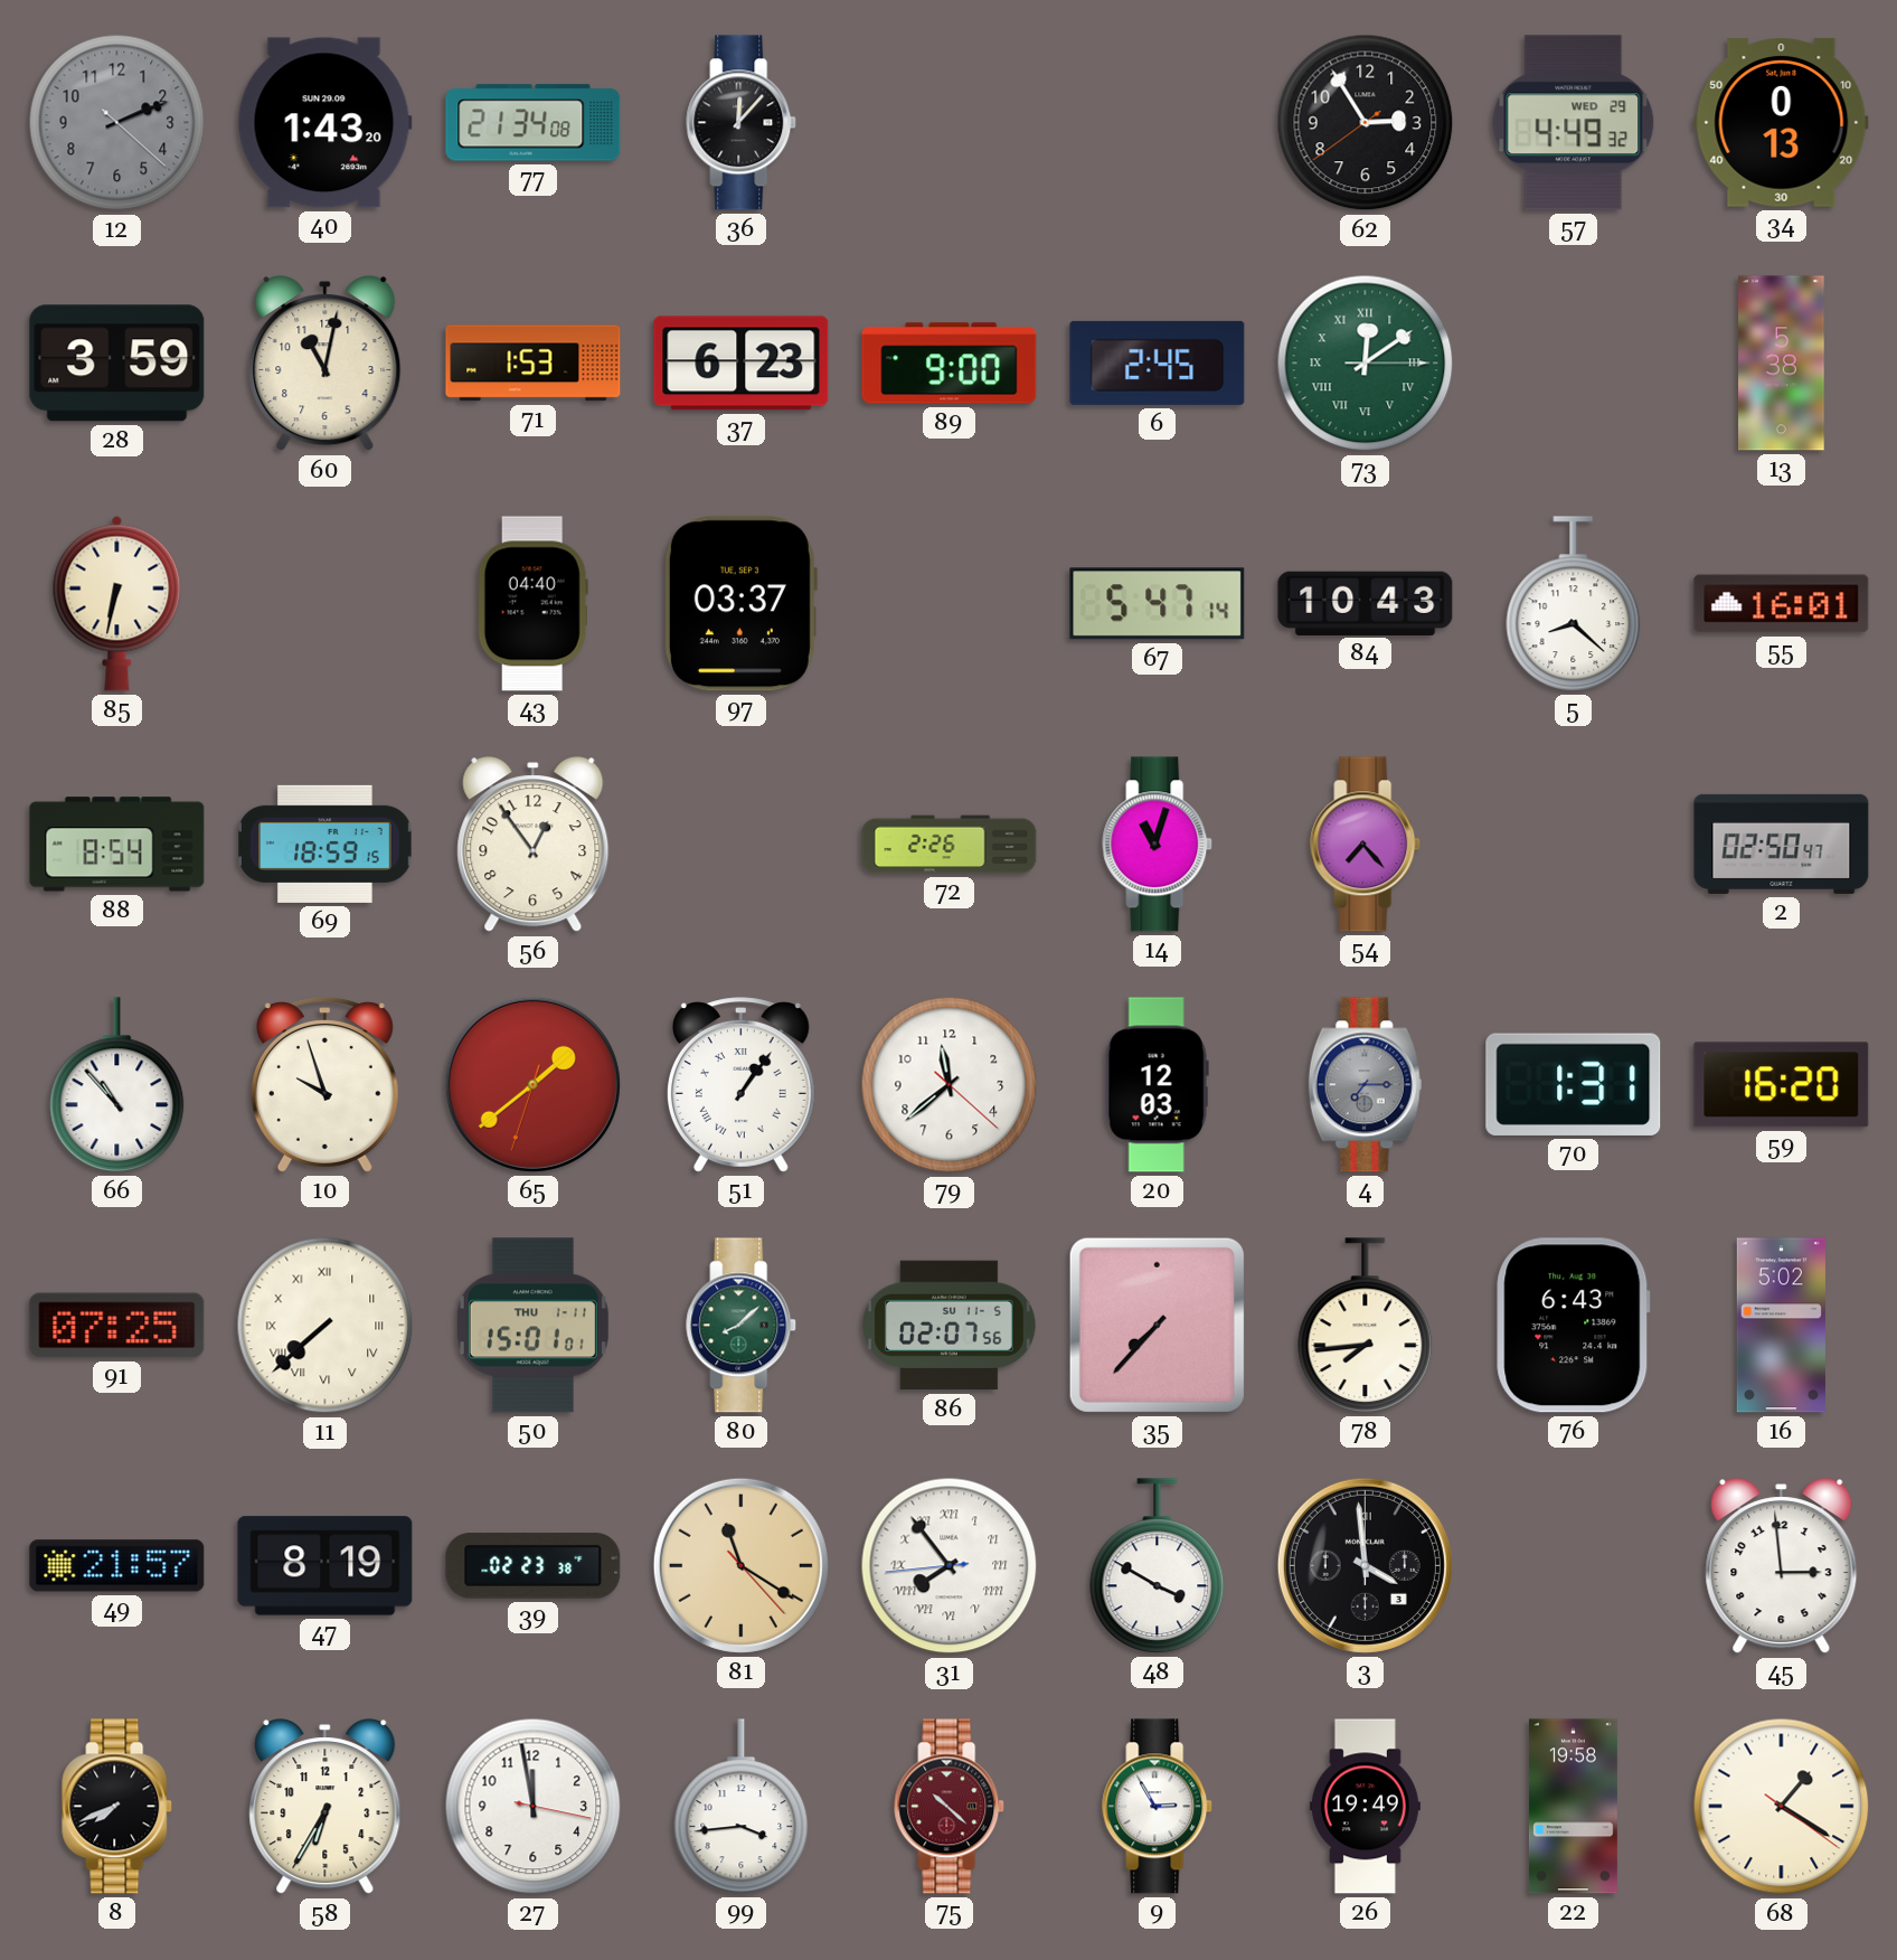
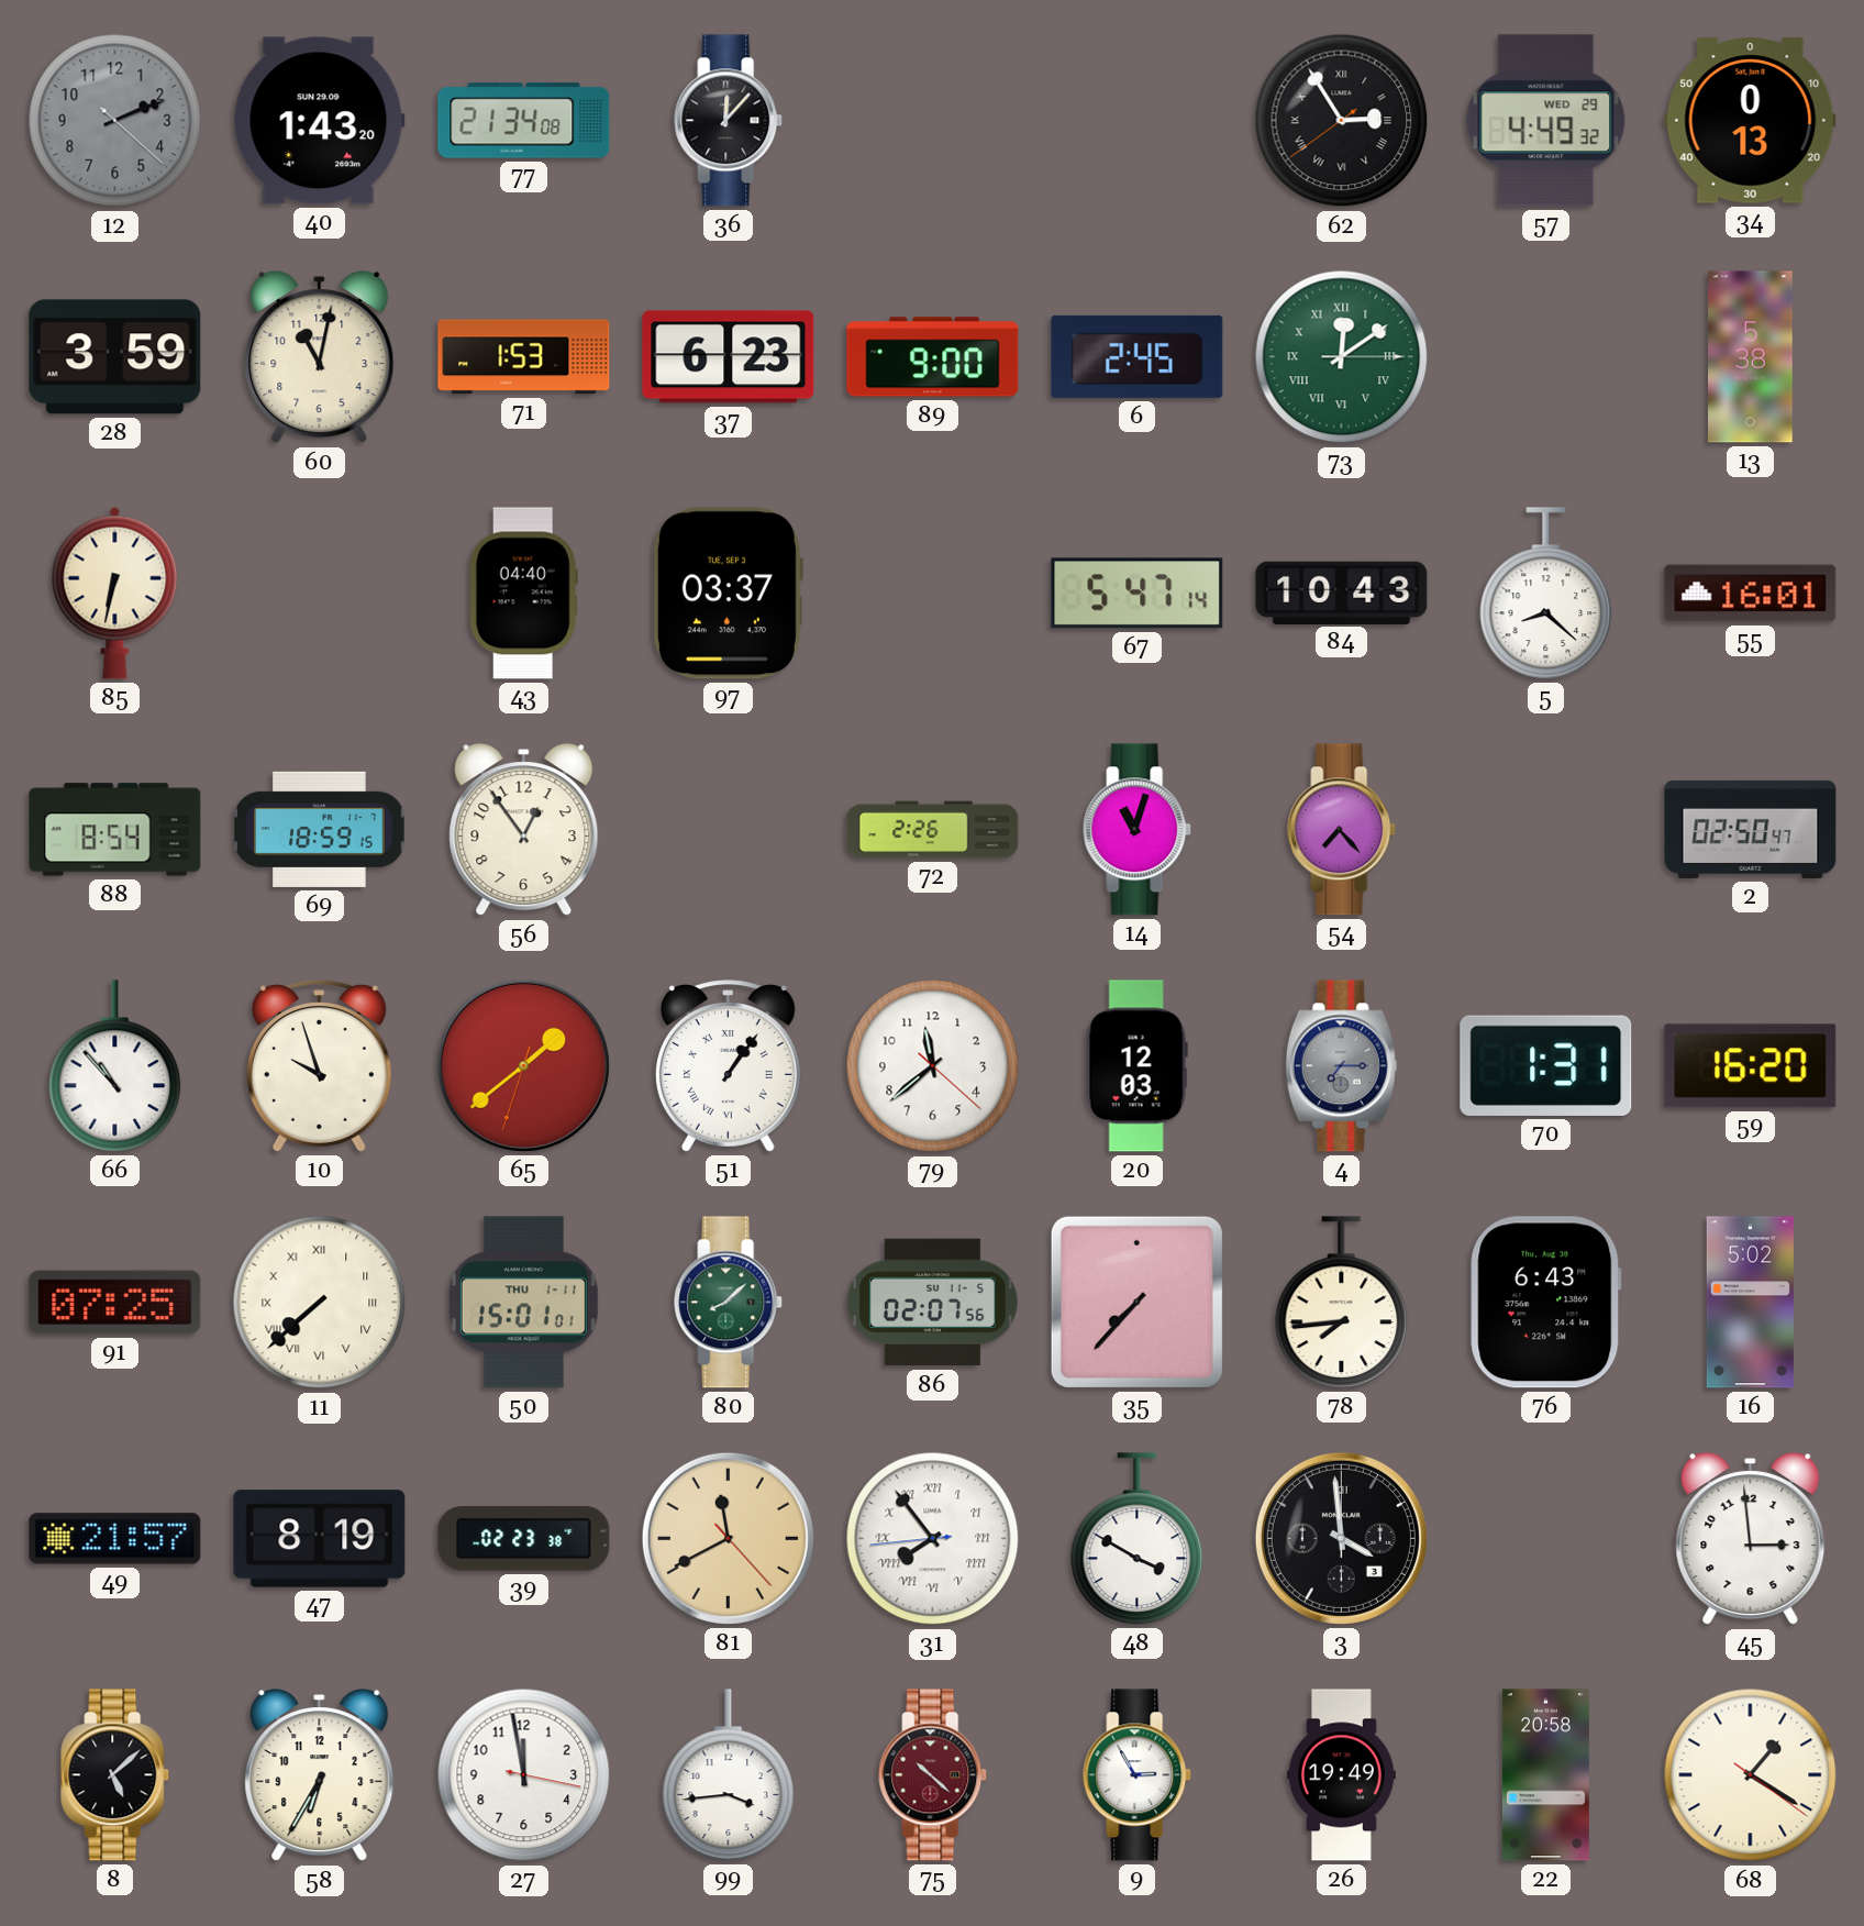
62 numerals: Arabic -> Roman (1342, 121)
81: 11:20 -> 11:40 (728, 1538)
8: 7:41 -> 5:08 (115, 1775)
22: 19:58 -> 20:58 (1545, 1775)
